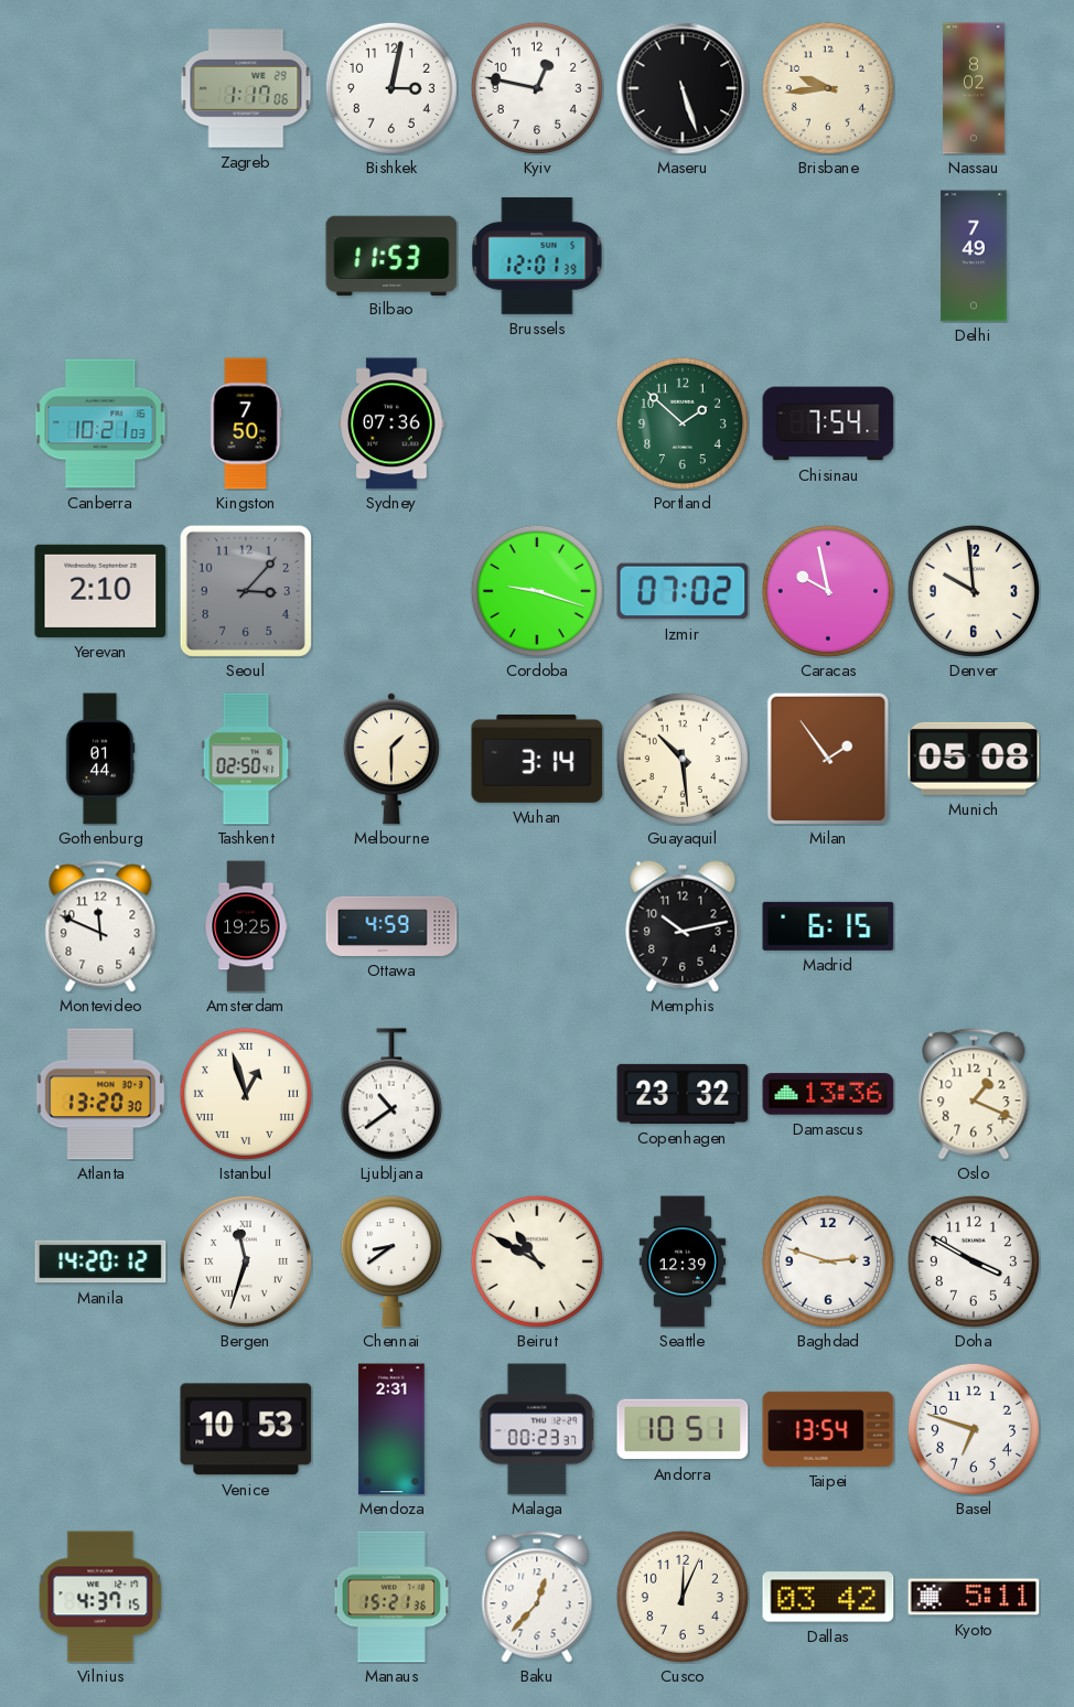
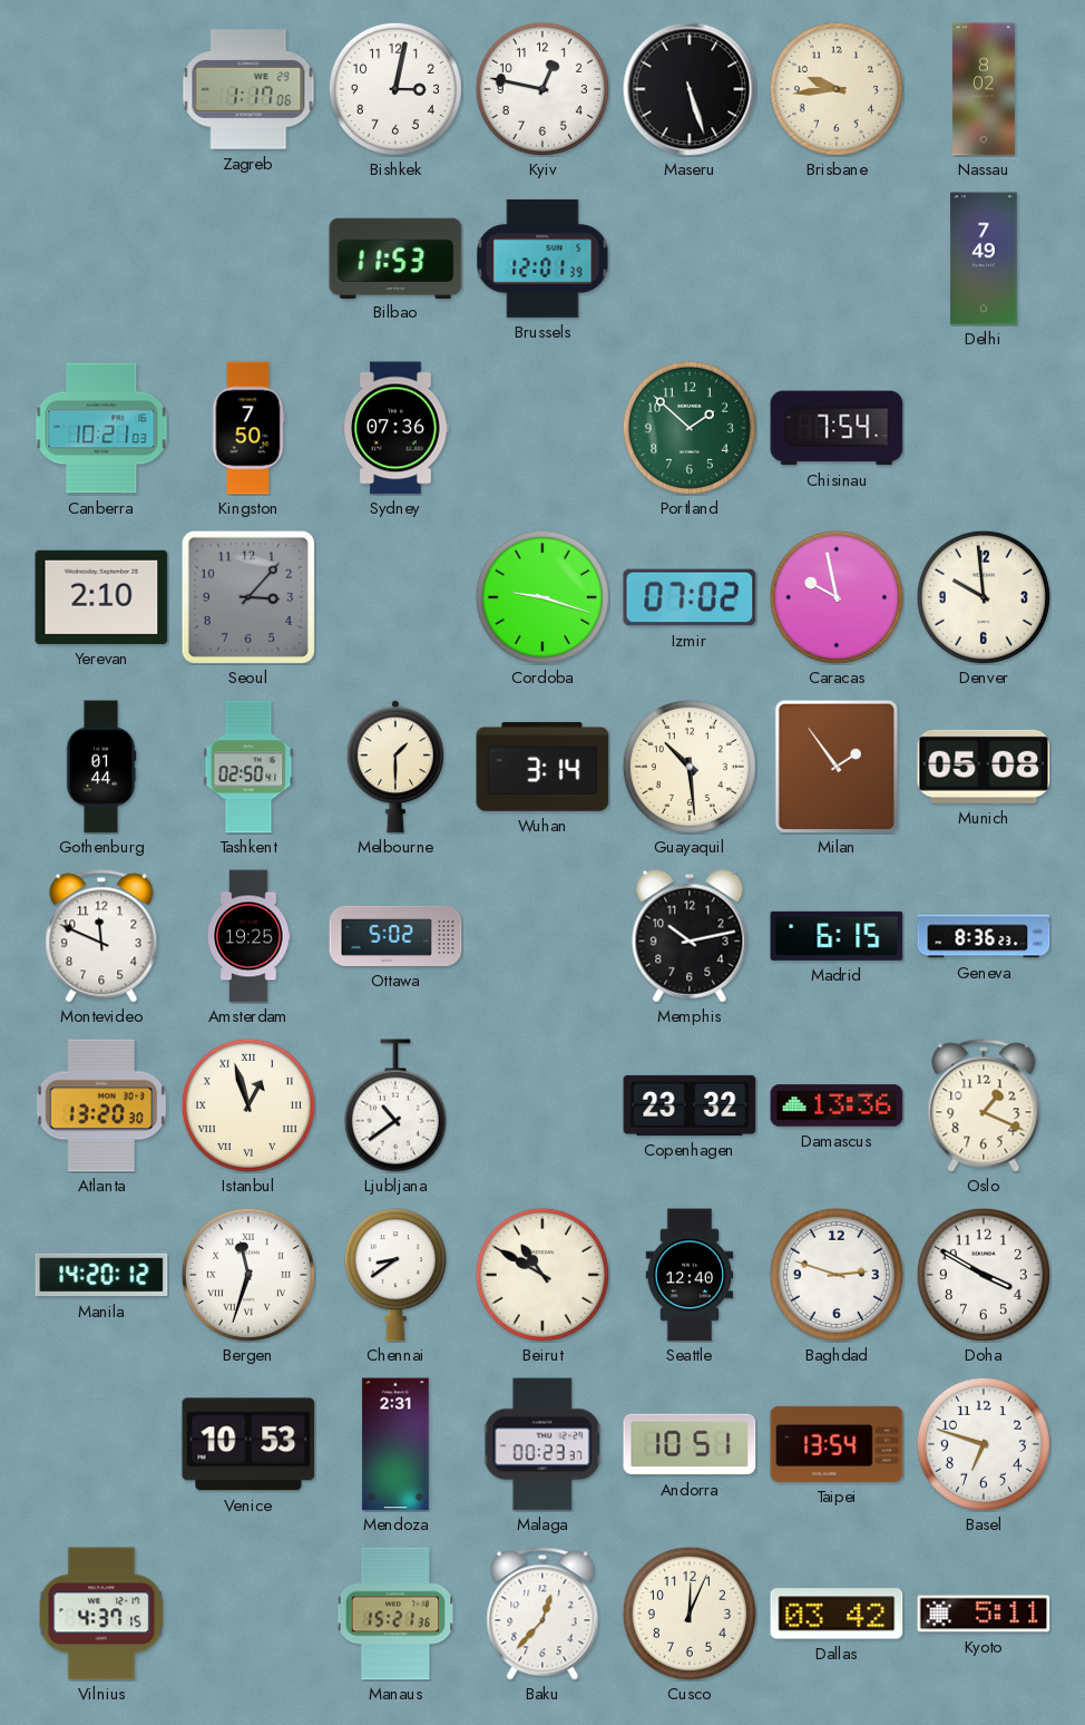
Ottawa: 4:59 -> 5:02 (395, 936)
Geneva: none -> 8:36 (984, 936)
Seattle: 12:39 -> 12:40 (690, 1275)
